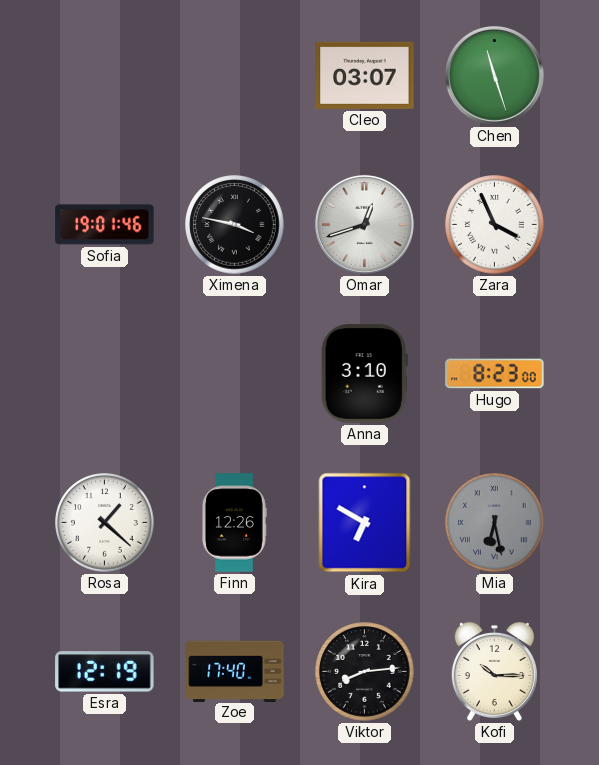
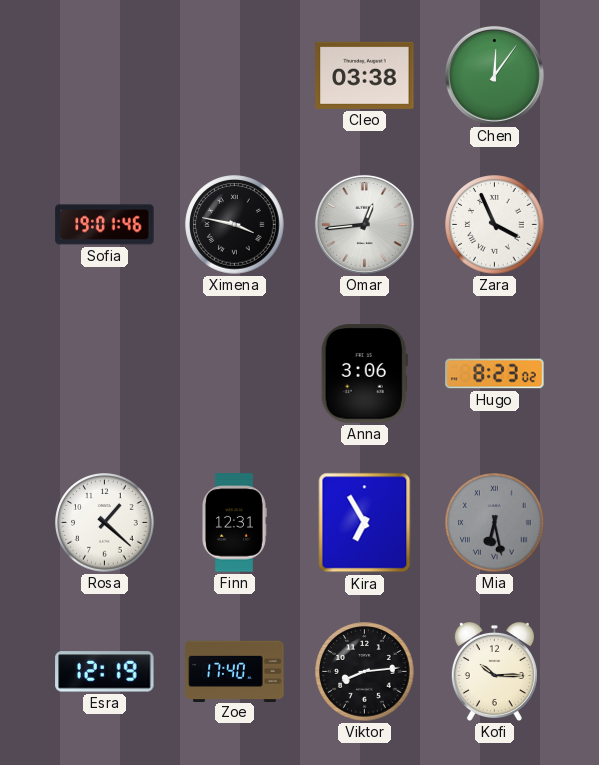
Cleo: 03:07 -> 03:38 (365, 75)
Chen: 11:27 -> 12:06 (494, 75)
Omar: 12:42 -> 12:44 (364, 224)
Anna: 3:10 -> 3:06 (364, 374)
Hugo: 8:23:00 -> 8:23:02 (495, 374)
Finn: 12:26 -> 12:31 (235, 523)
Kira: 6:50 -> 6:55 (365, 523)
